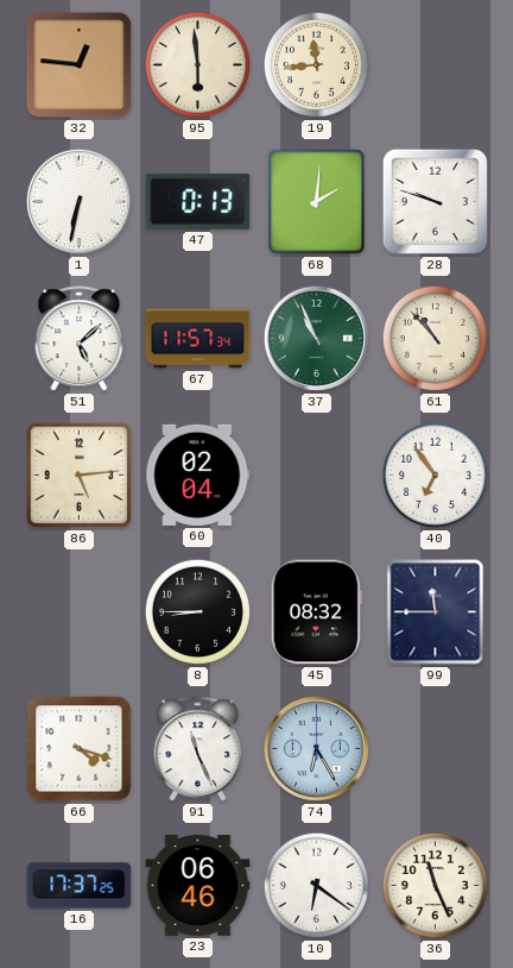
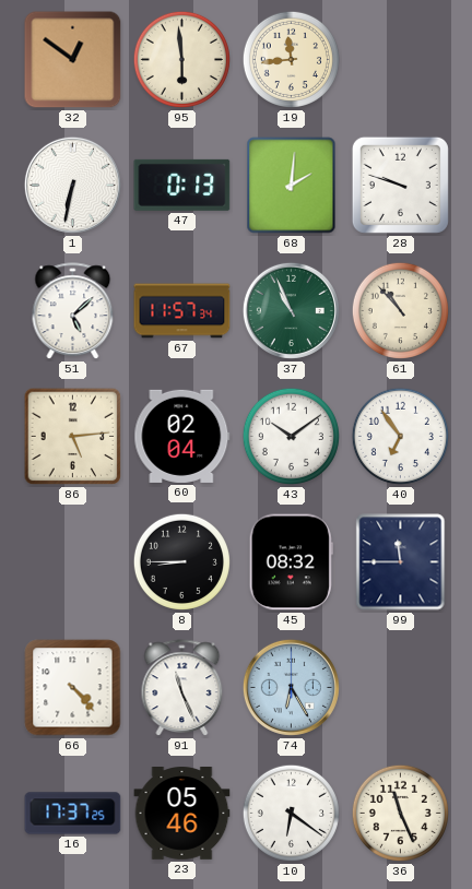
32: 12:46 -> 12:51 (73, 60)
43: none -> 10:09 (291, 436)
66: 4:18 -> 4:23 (73, 688)
23: 06:46 -> 05:46 (182, 814)
